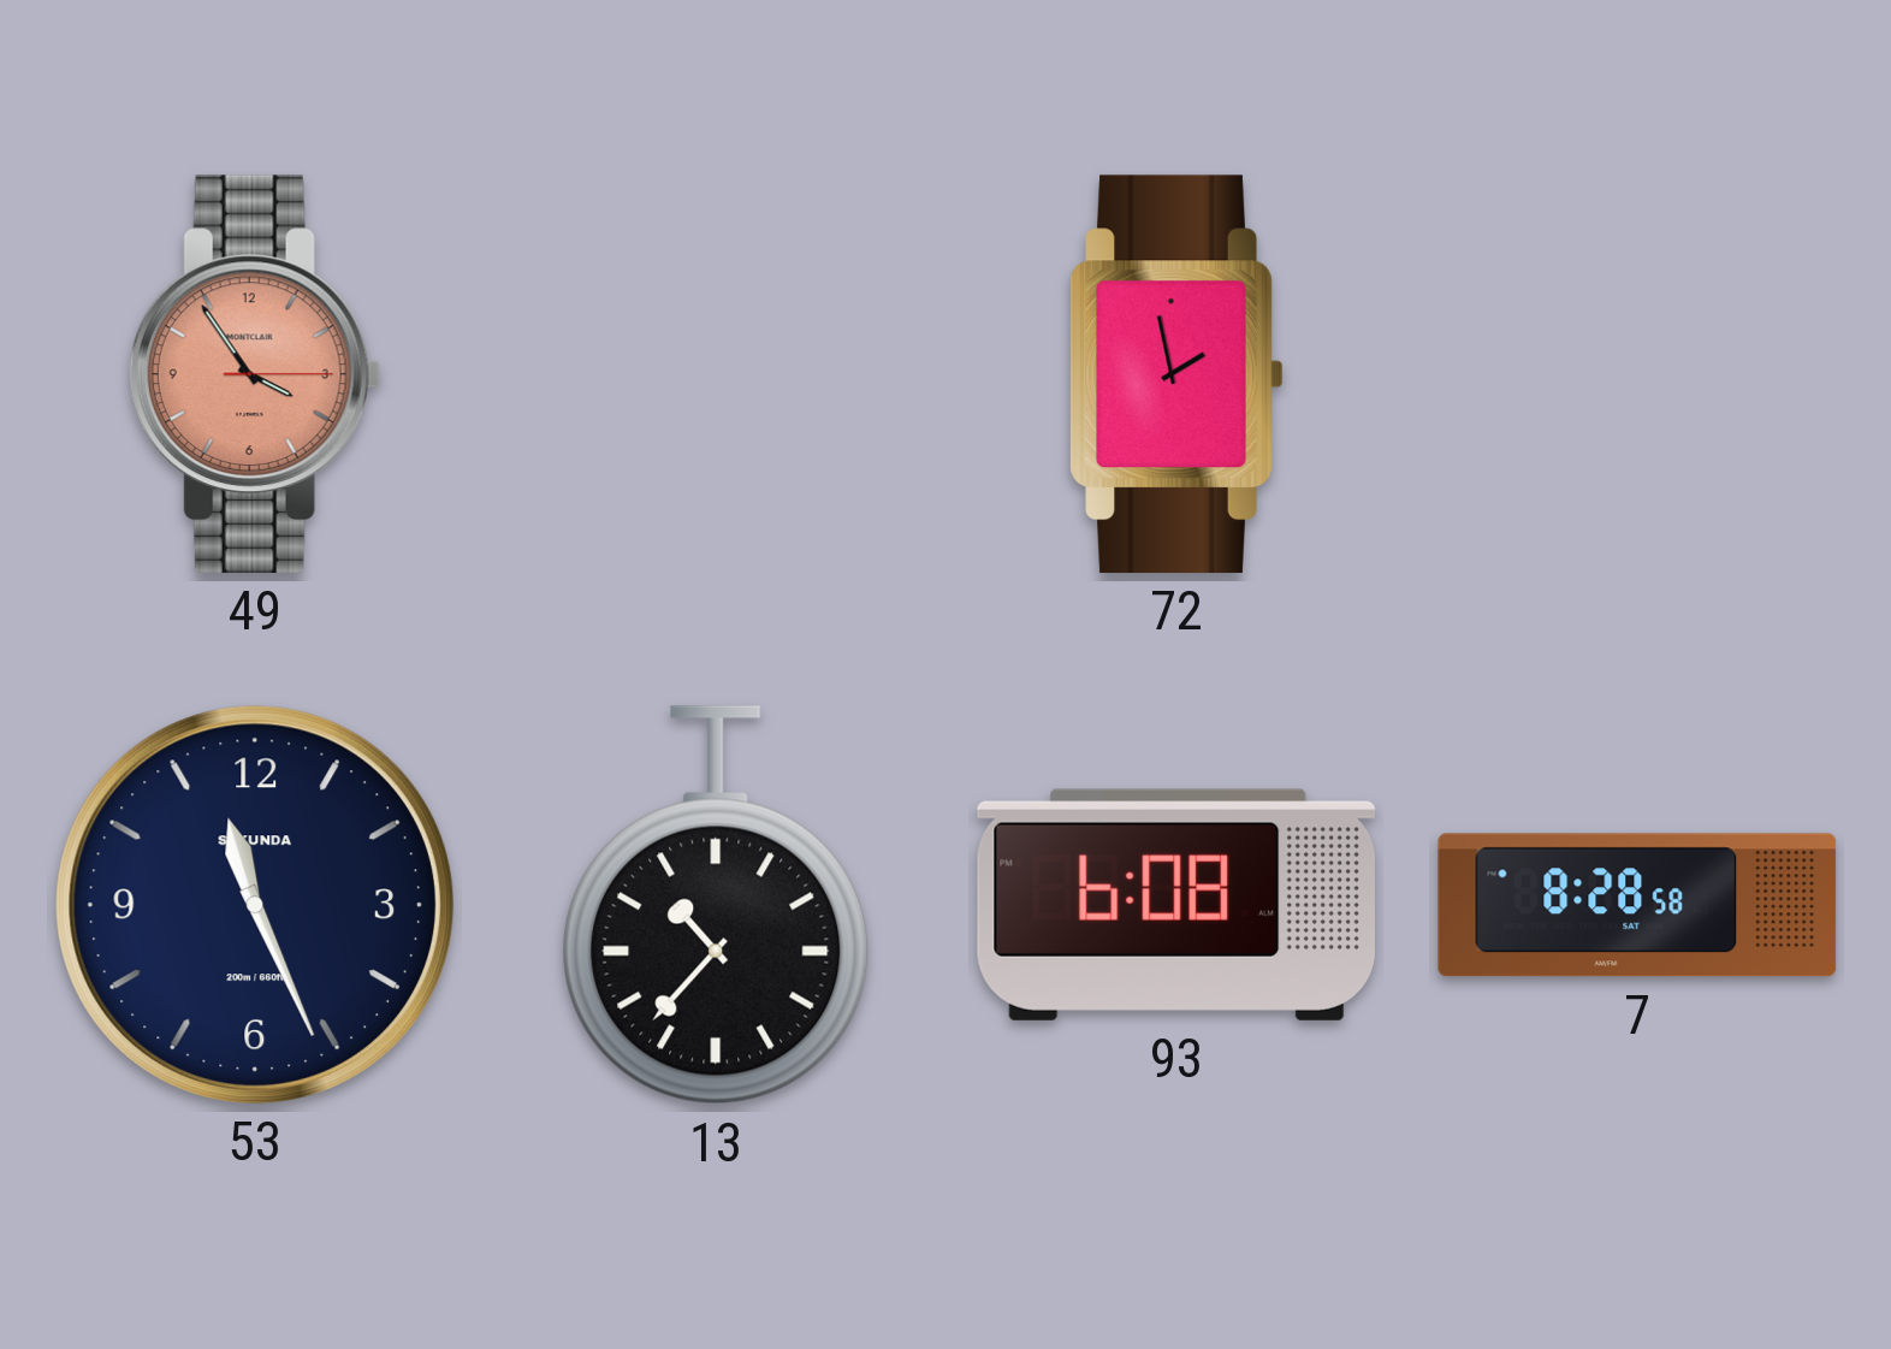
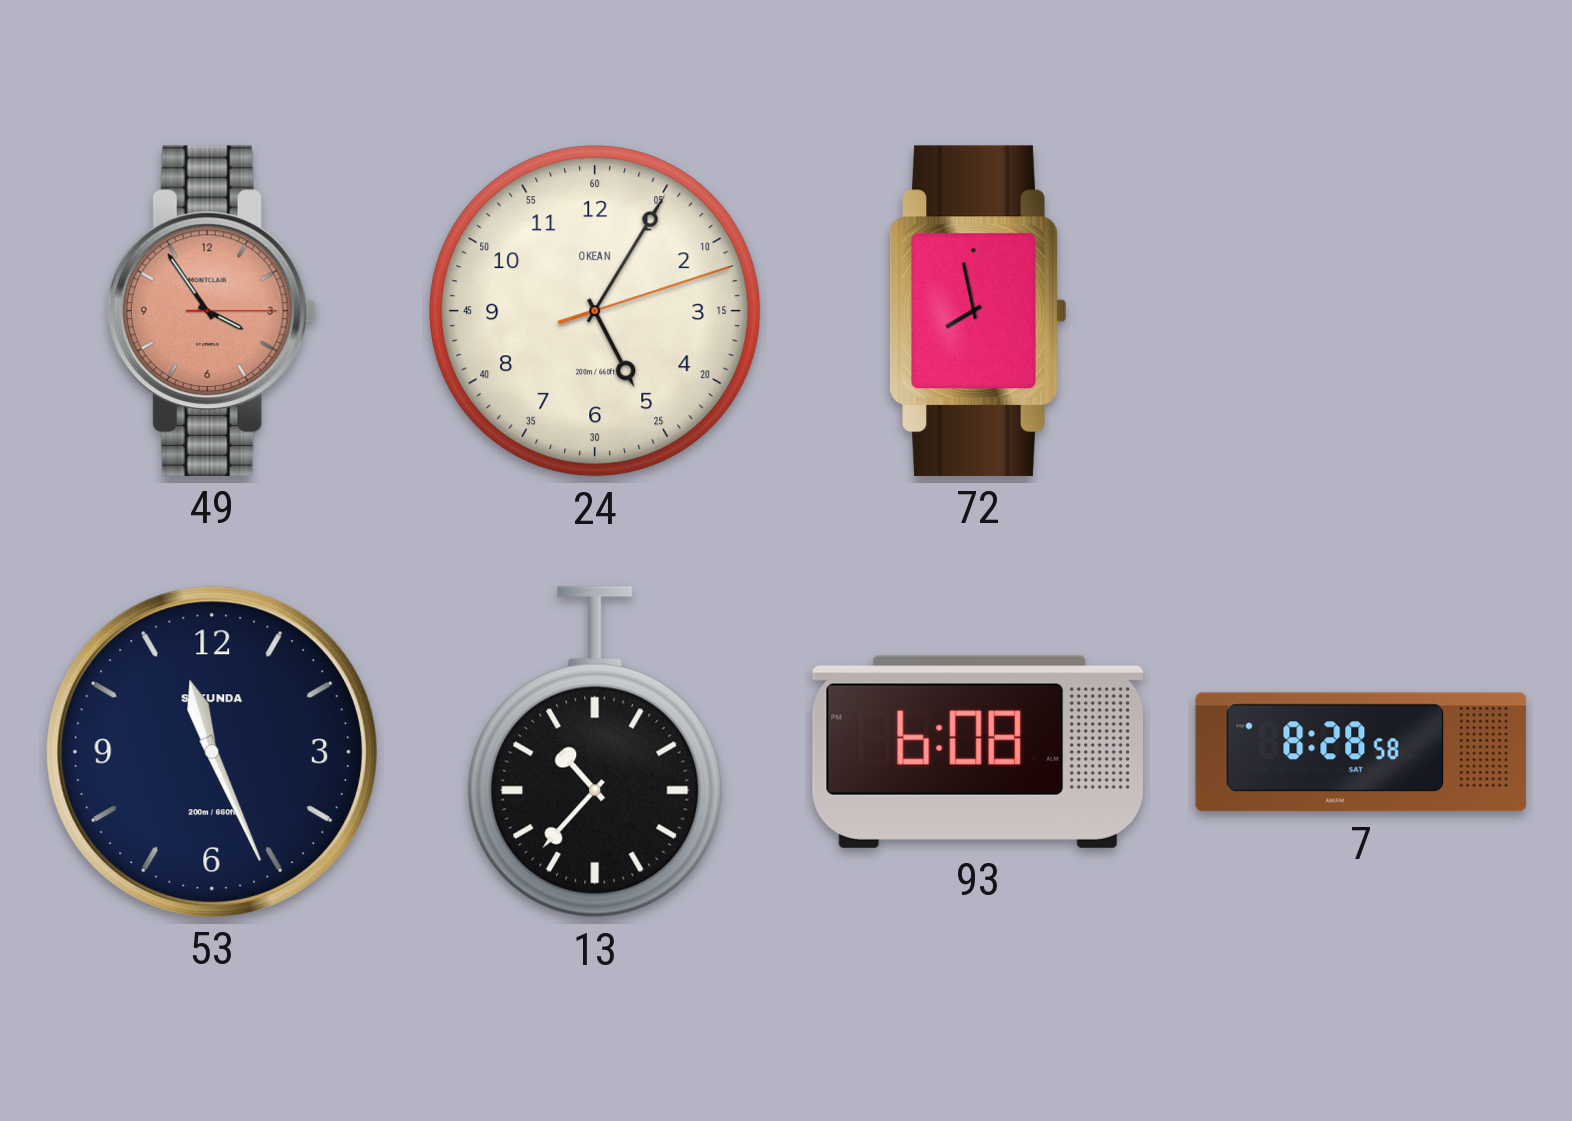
24: none -> 5:05 (595, 311)
72: 1:58 -> 7:58 (978, 311)
